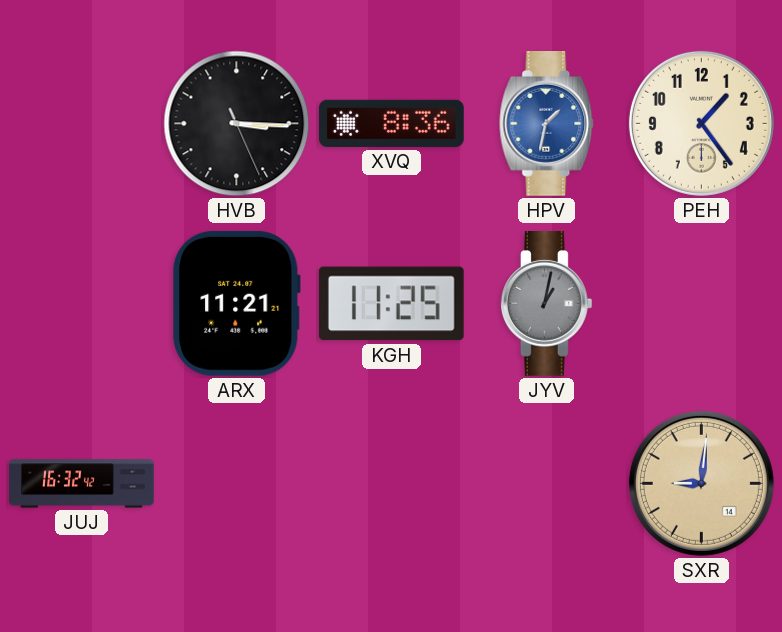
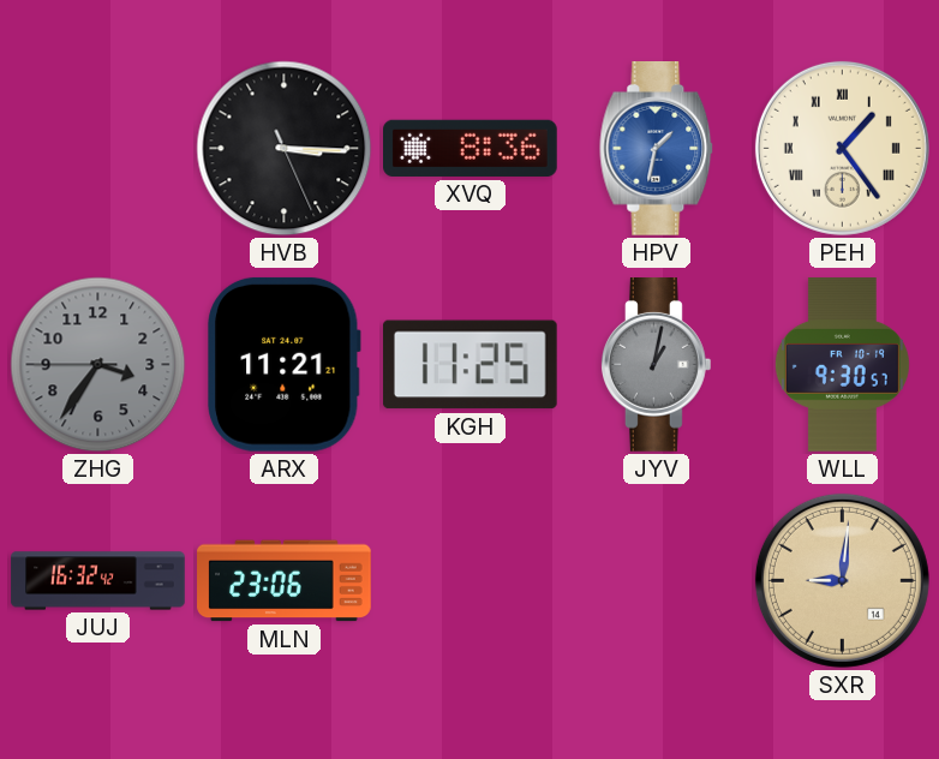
PEH numerals: Arabic -> Roman (842, 148)
ZHG: none -> 3:35 (98, 365)
WLL: none -> 9:30 (842, 365)
MLN: none -> 23:06 (285, 581)
